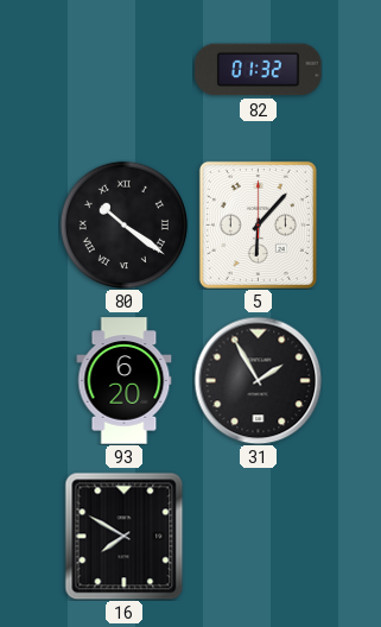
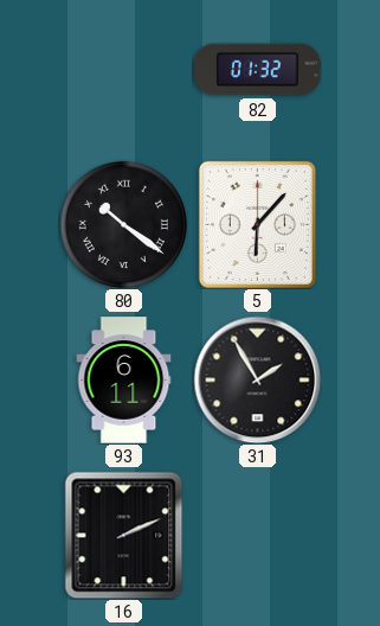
93: 6:20 -> 6:11 (124, 381)
16: 7:50 -> 2:11 (124, 535)
